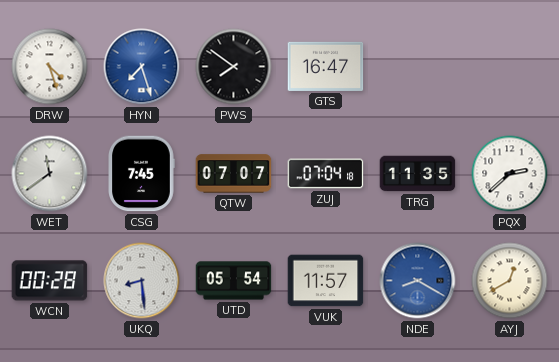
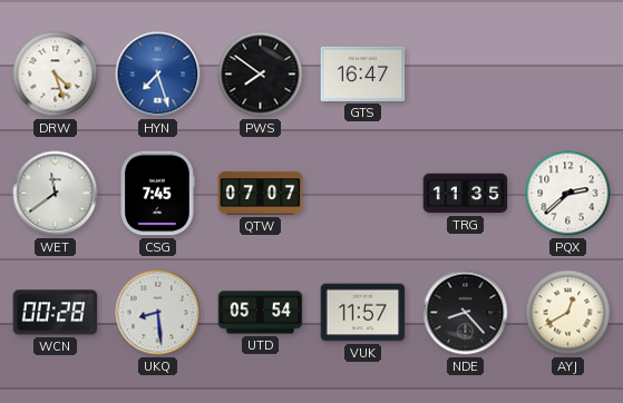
ZUJ: 07:04 -> none (326, 174)
NDE: 8:20 -> 8:23 (466, 313)
NDE dial: blue -> black (466, 313)
